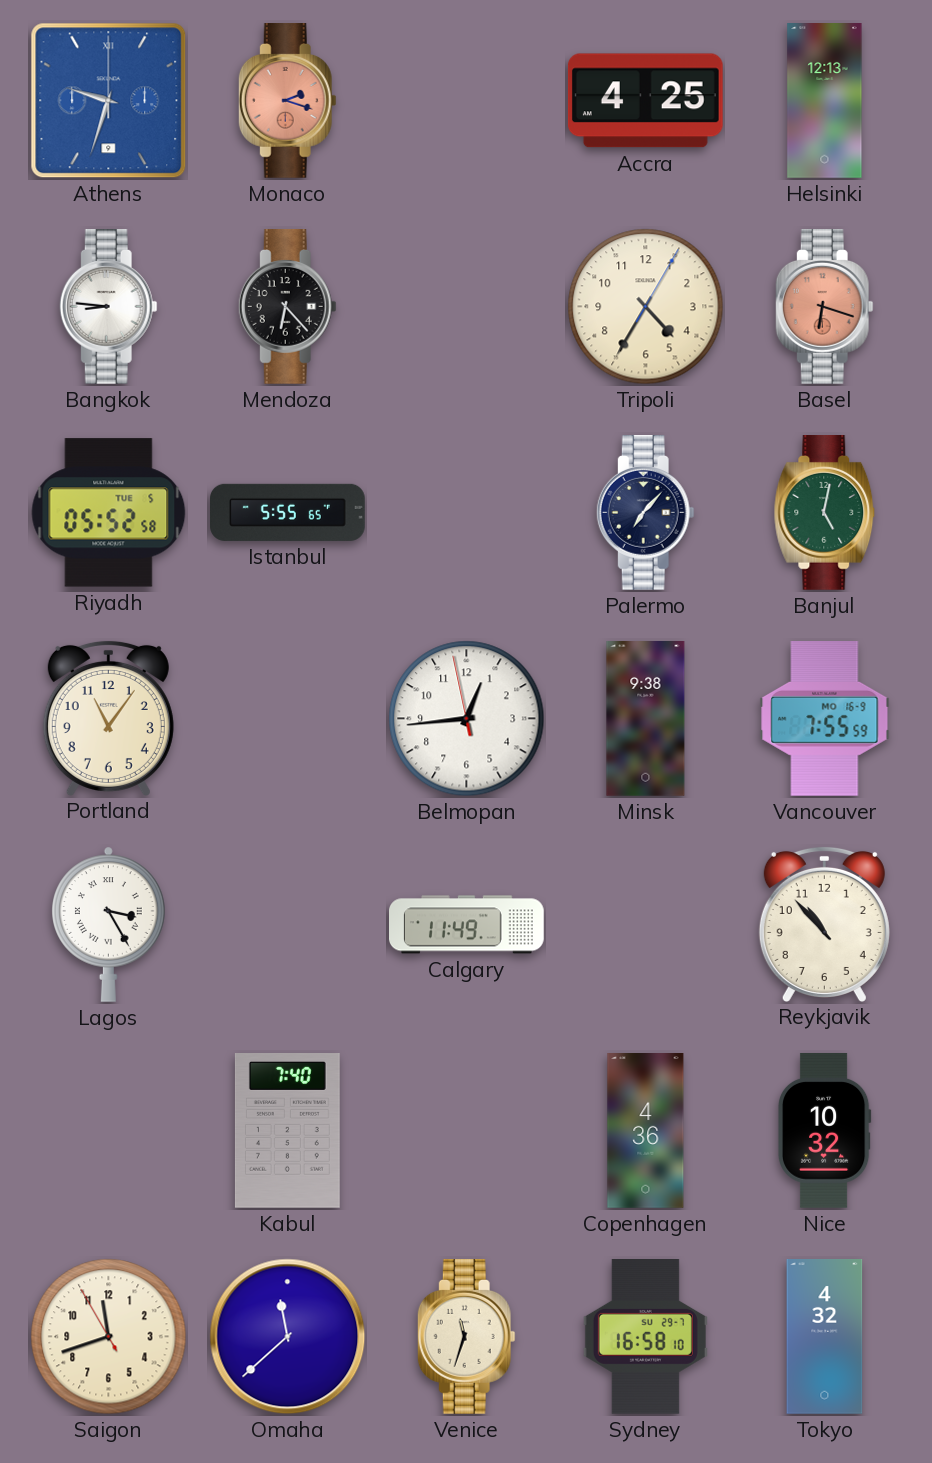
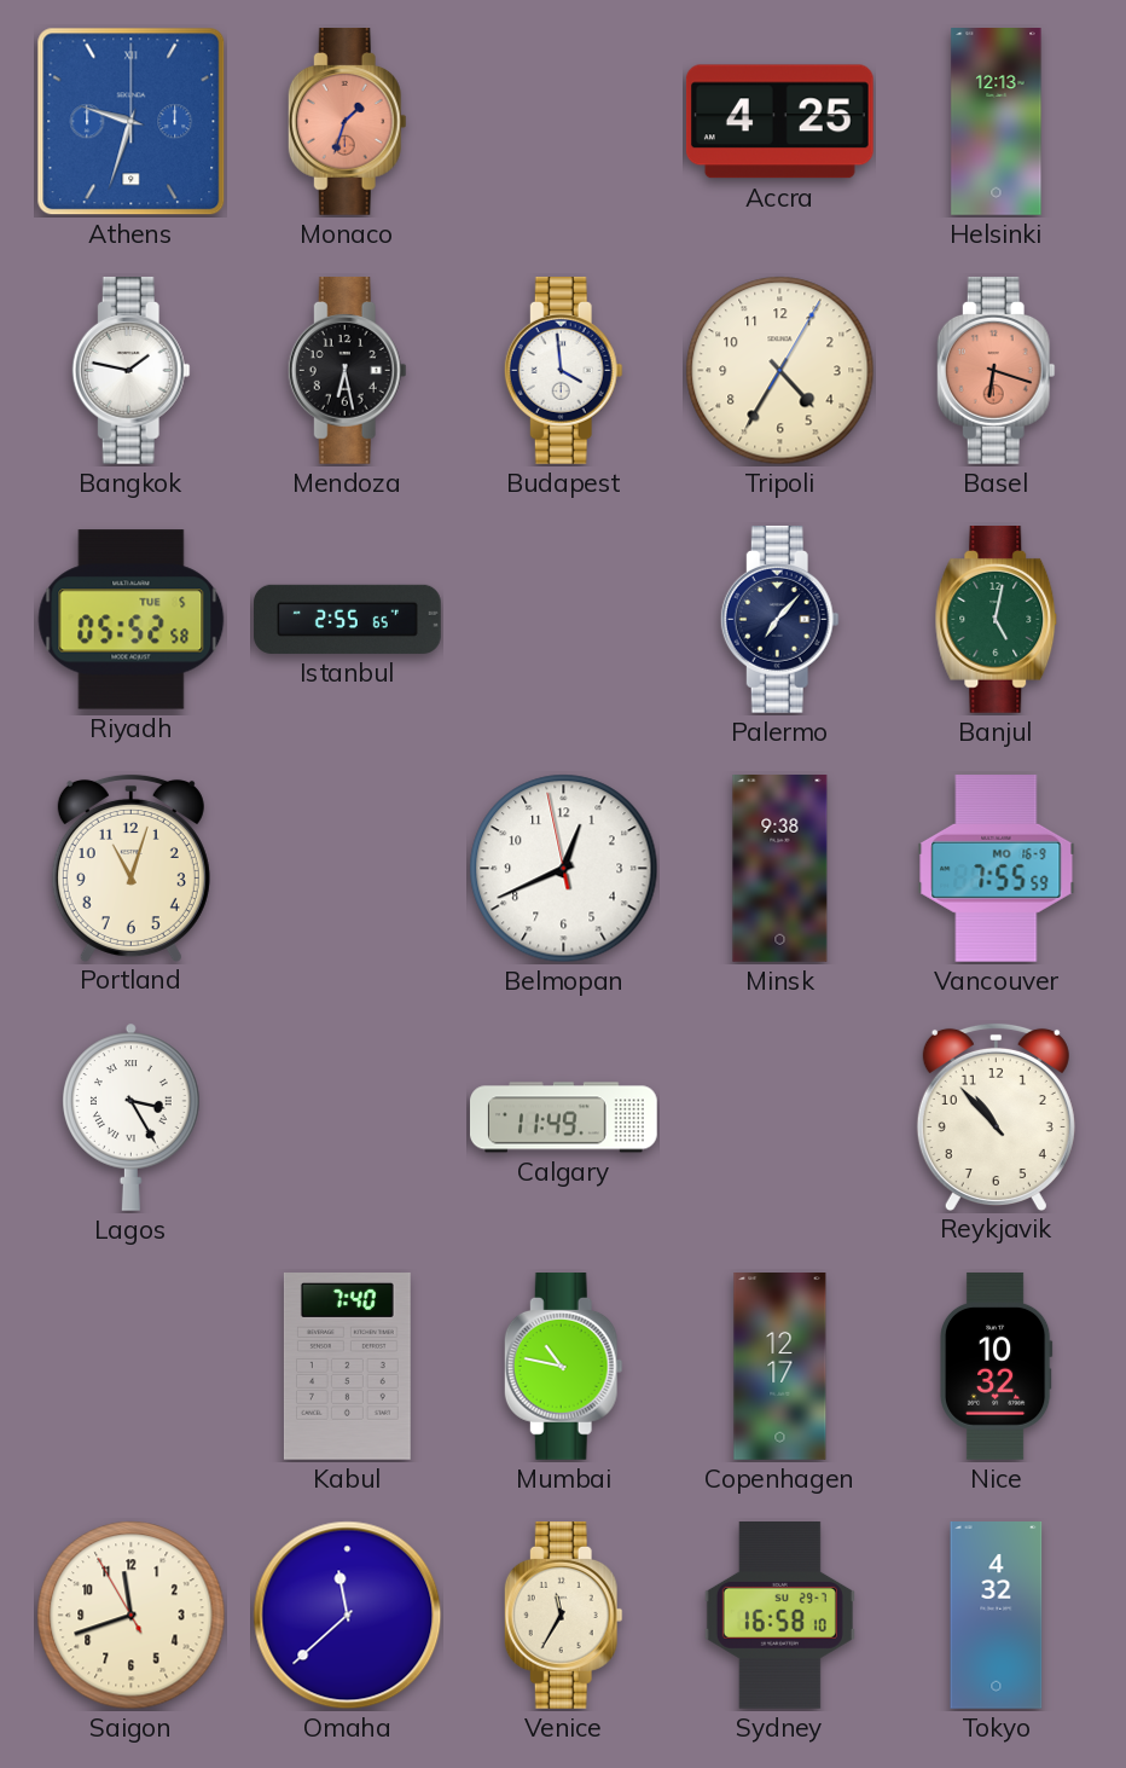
Monaco: 2:18 -> 1:33 (347, 122)
Bangkok: 8:46 -> 1:47 (130, 371)
Mendoza: 6:23 -> 6:28 (347, 371)
Budapest: none -> 3:59 (563, 371)
Istanbul: 5:55 -> 2:55 (348, 619)
Portland: 11:06 -> 11:03 (130, 868)
Belmopan: 12:43 -> 12:40 (564, 869)
Mumbai: none -> 10:47 (563, 1367)
Copenhagen: 4:36 -> 12:17 (780, 1367)
Venice: 11:33 -> 11:35 (563, 1616)
